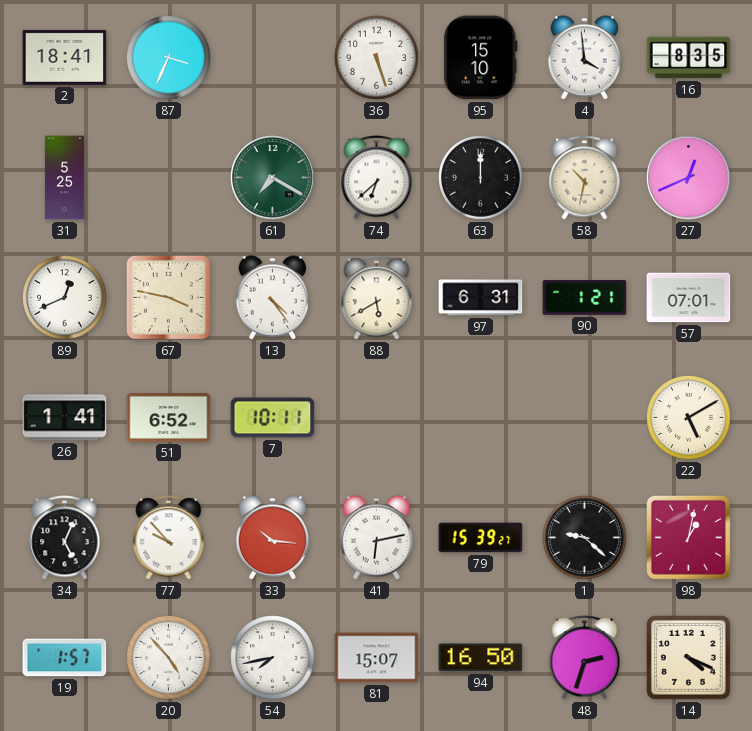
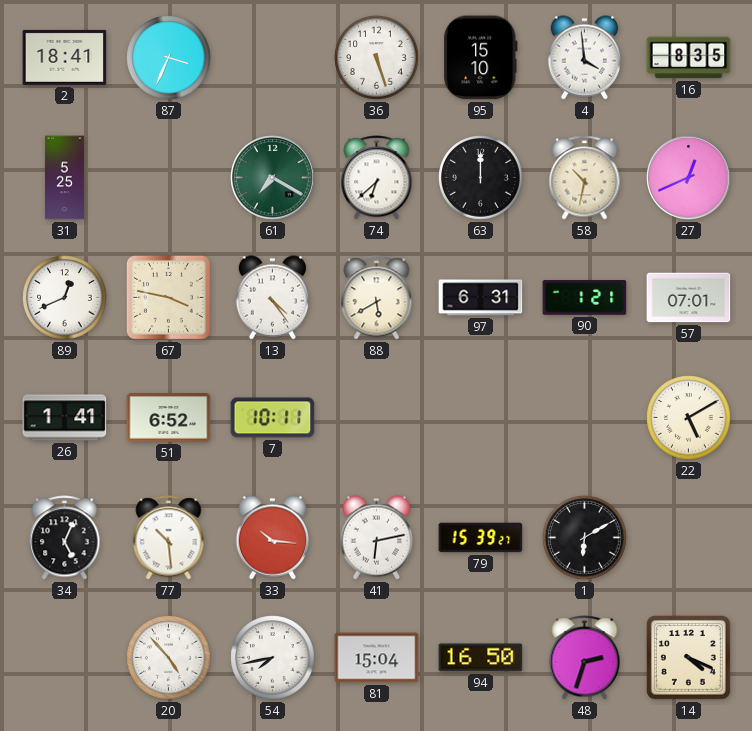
77: 9:53 -> 10:29 (169, 538)
1: 9:22 -> 6:10 (585, 538)
98: 1:02 -> none (688, 537)
19: 1:57 -> none (65, 658)
81: 15:07 -> 15:04 (377, 658)
